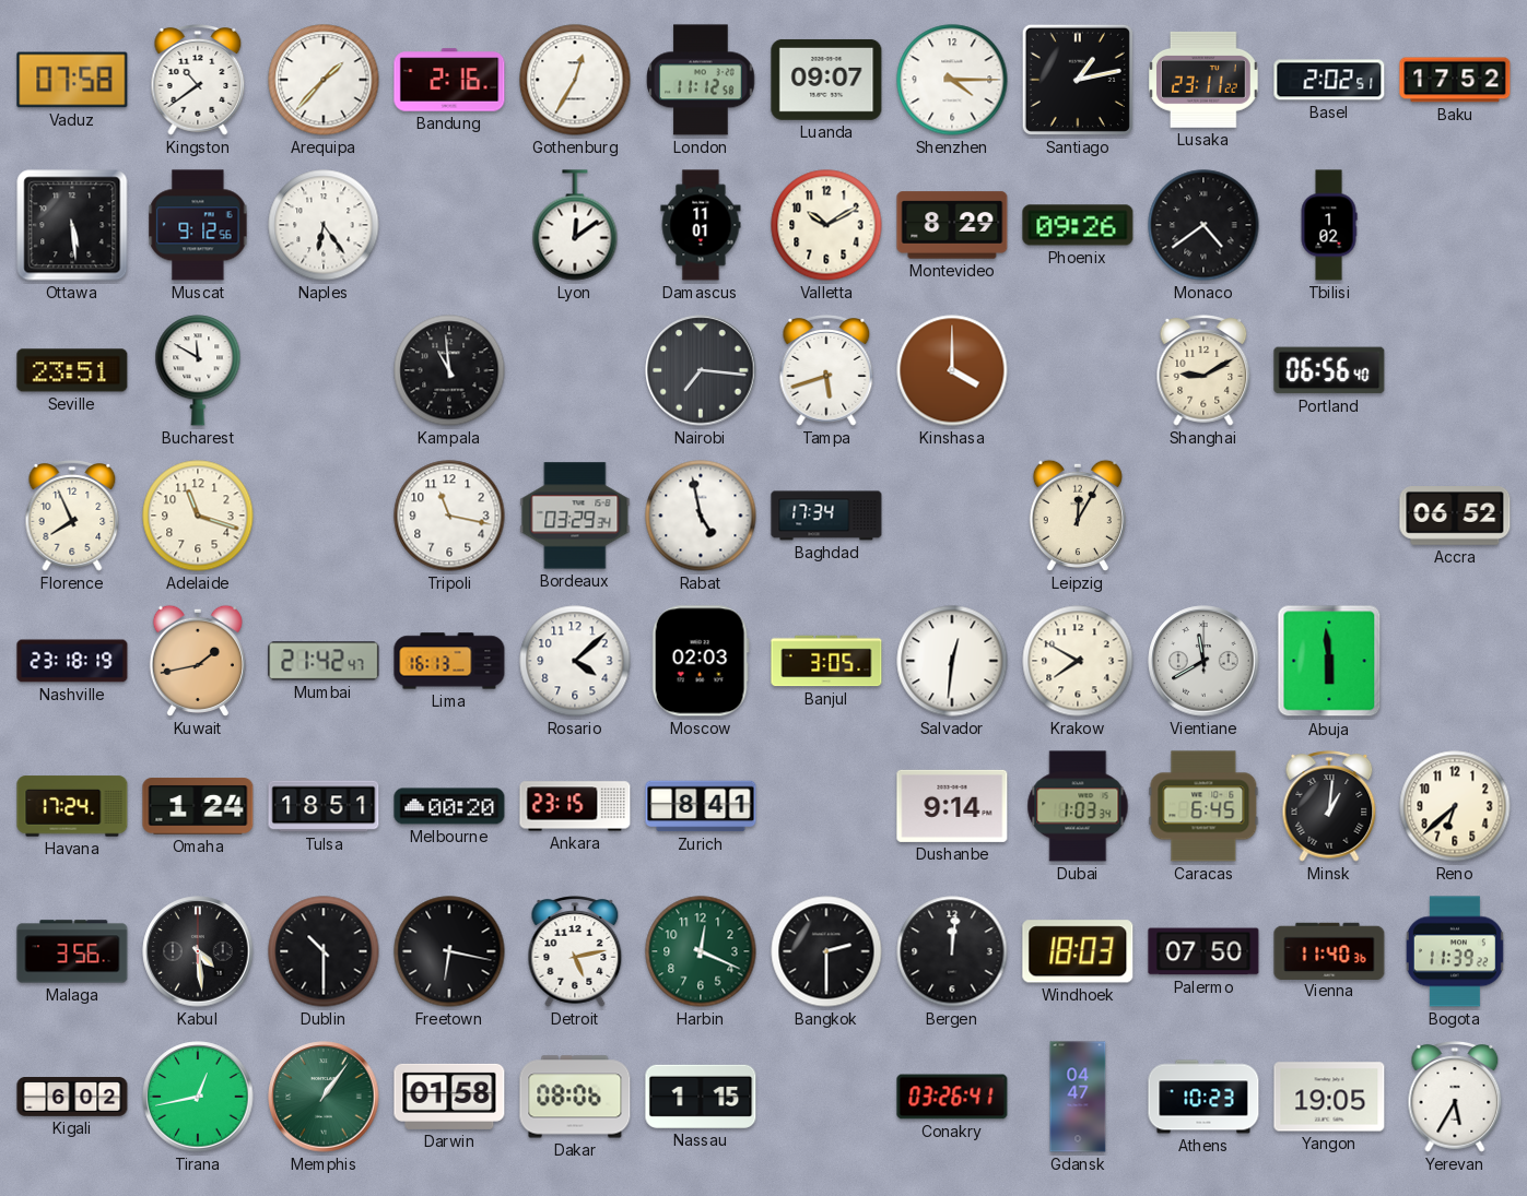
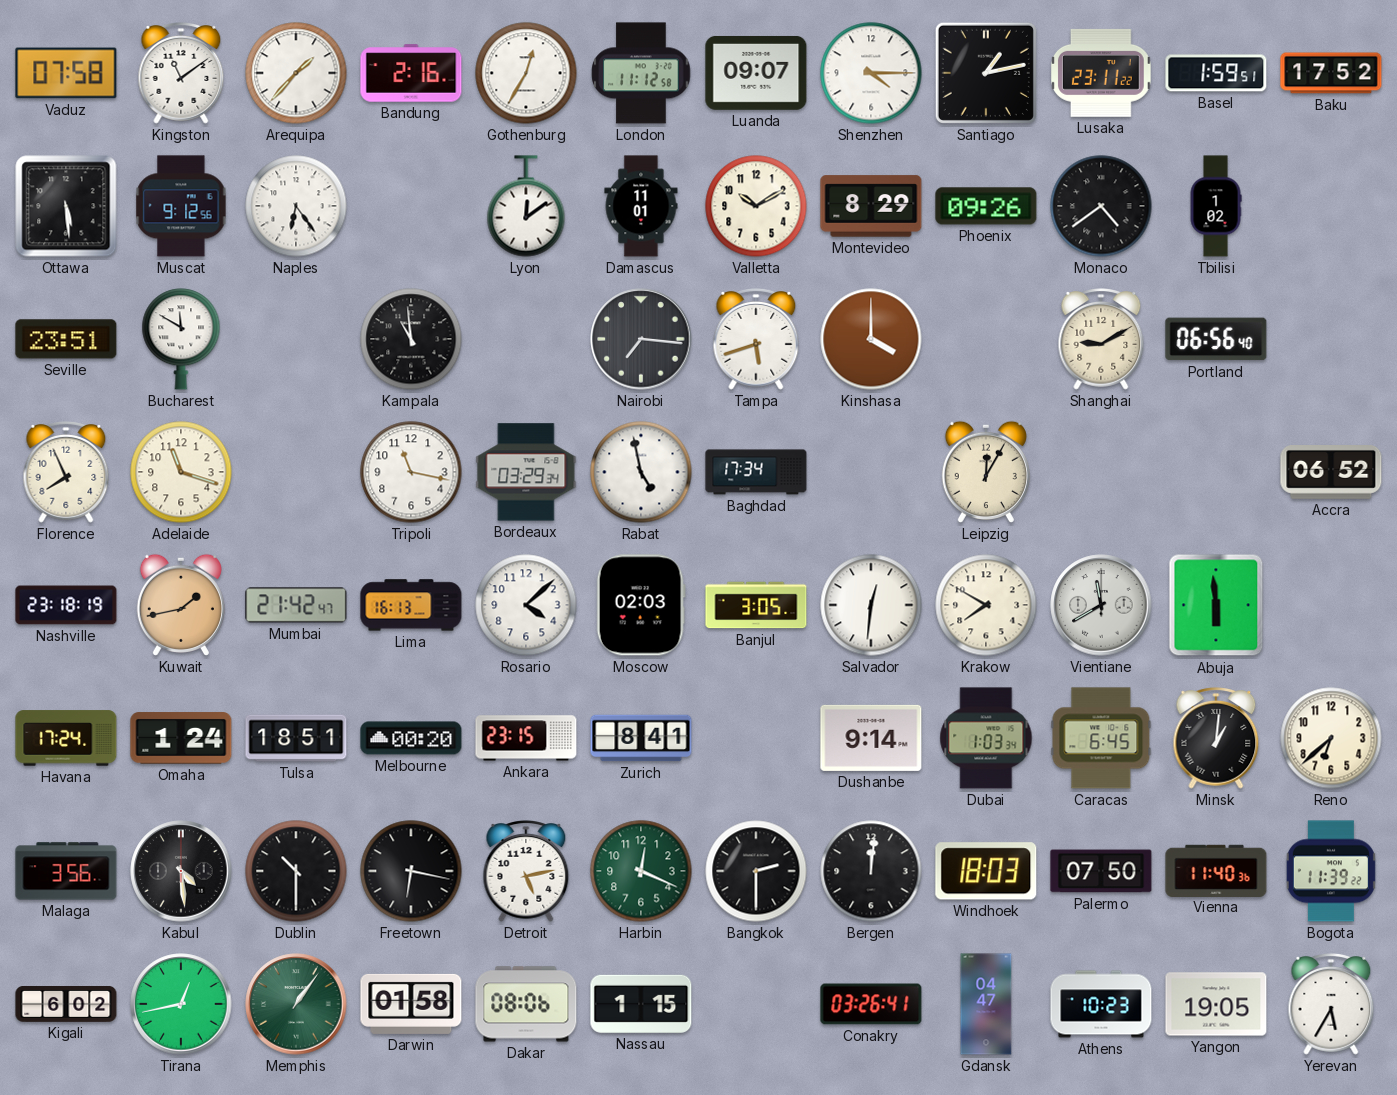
Kingston: 10:39 -> 11:09 (181, 74)
Basel: 2:02 -> 1:59 (1216, 73)
